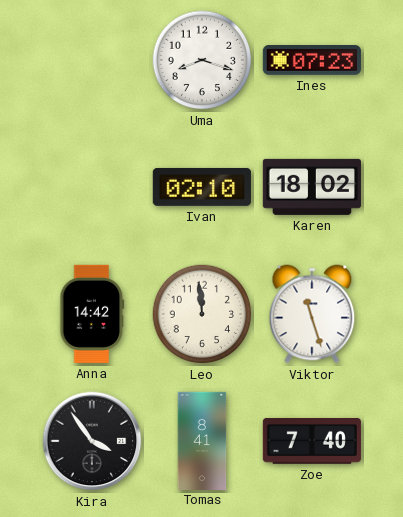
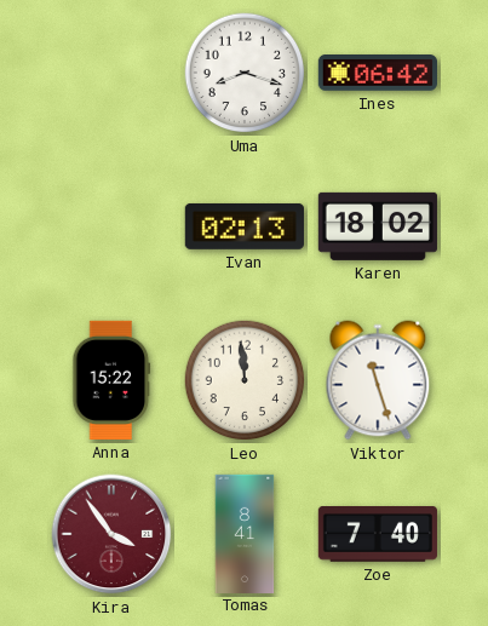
Ines: 07:23 -> 06:42 (377, 73)
Ivan: 02:10 -> 02:13 (245, 226)
Anna: 14:42 -> 15:22 (111, 380)
Kira dial: black -> burgundy (111, 534)
